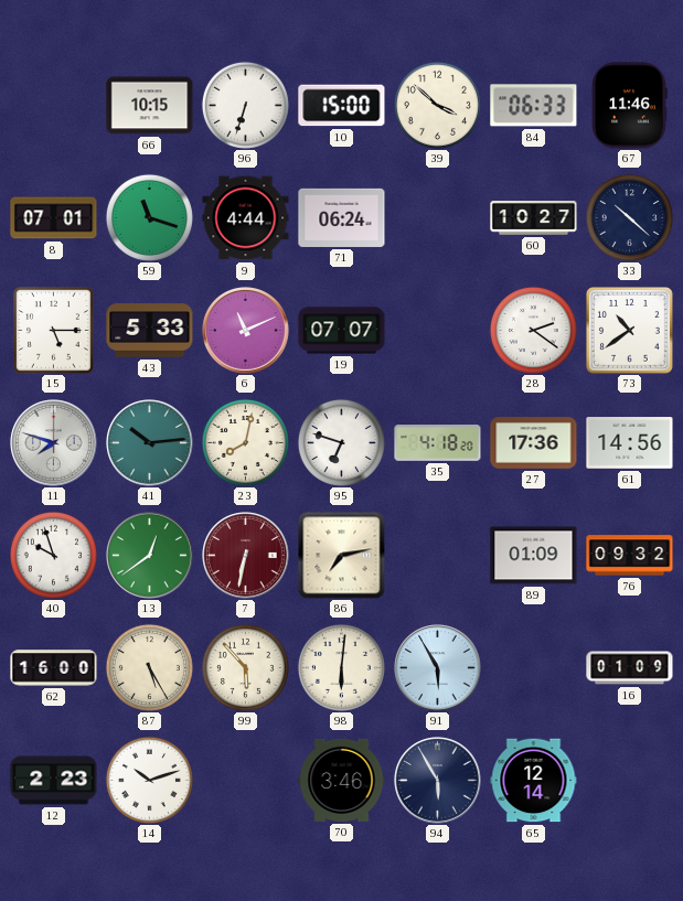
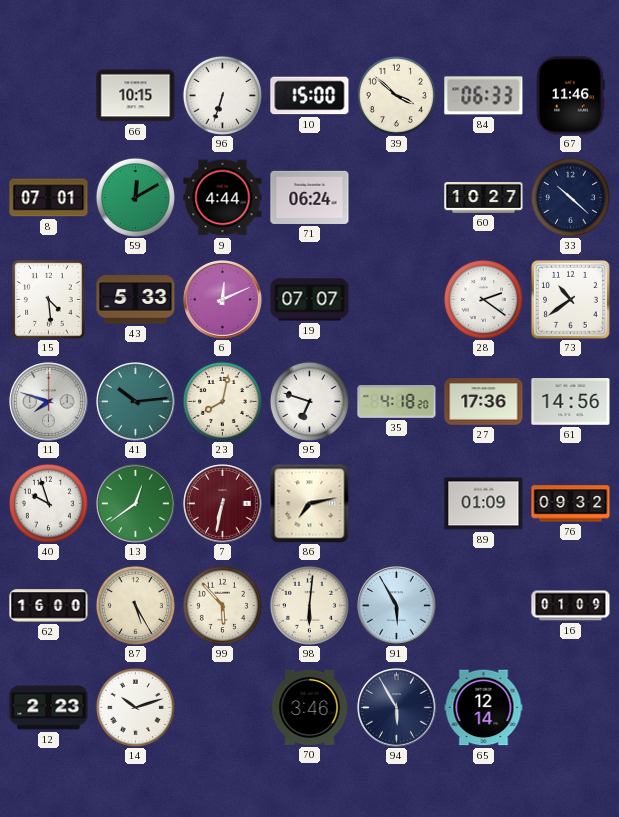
59: 11:18 -> 12:10 (135, 197)
15: 5:15 -> 4:29 (49, 300)
6: 11:11 -> 12:11 (223, 300)
